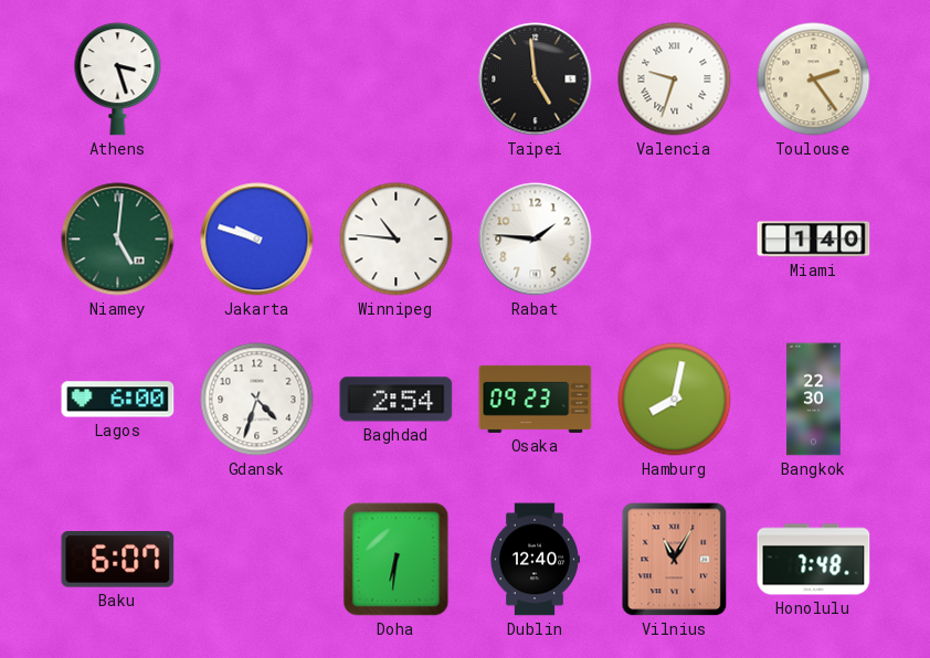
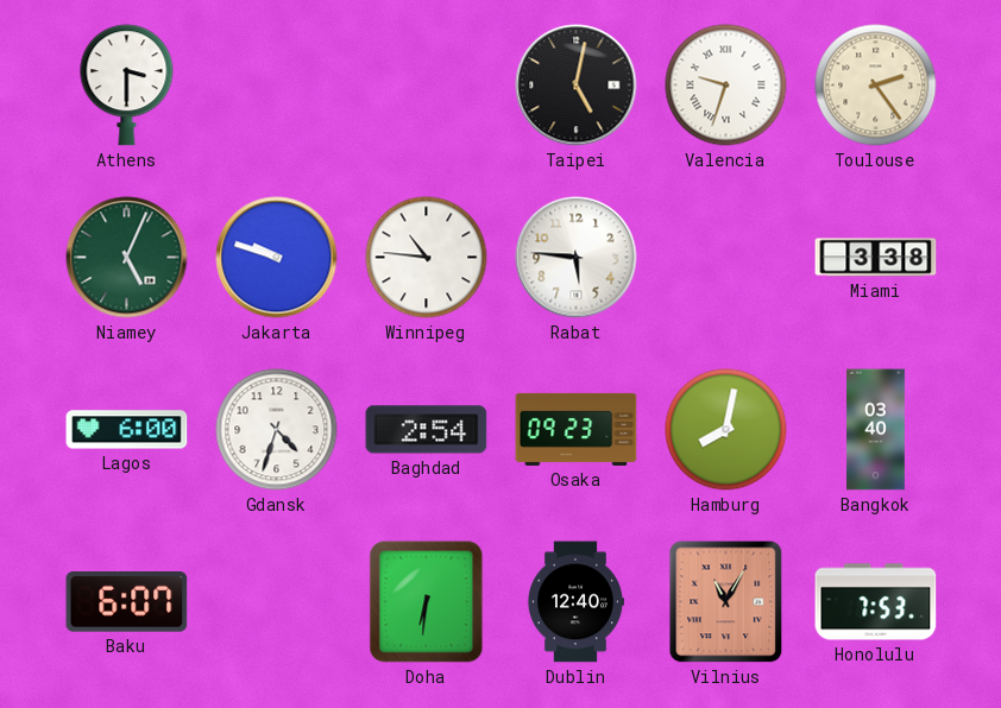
Athens: 3:27 -> 3:30 (127, 86)
Taipei: 4:59 -> 5:02 (577, 86)
Niamey: 5:01 -> 5:04 (127, 258)
Rabat: 1:46 -> 5:46 (577, 258)
Miami: 1:40 -> 3:38 (876, 258)
Bangkok: 22:30 -> 03:40 (876, 430)
Honolulu: 7:48 -> 7:53 (876, 602)
